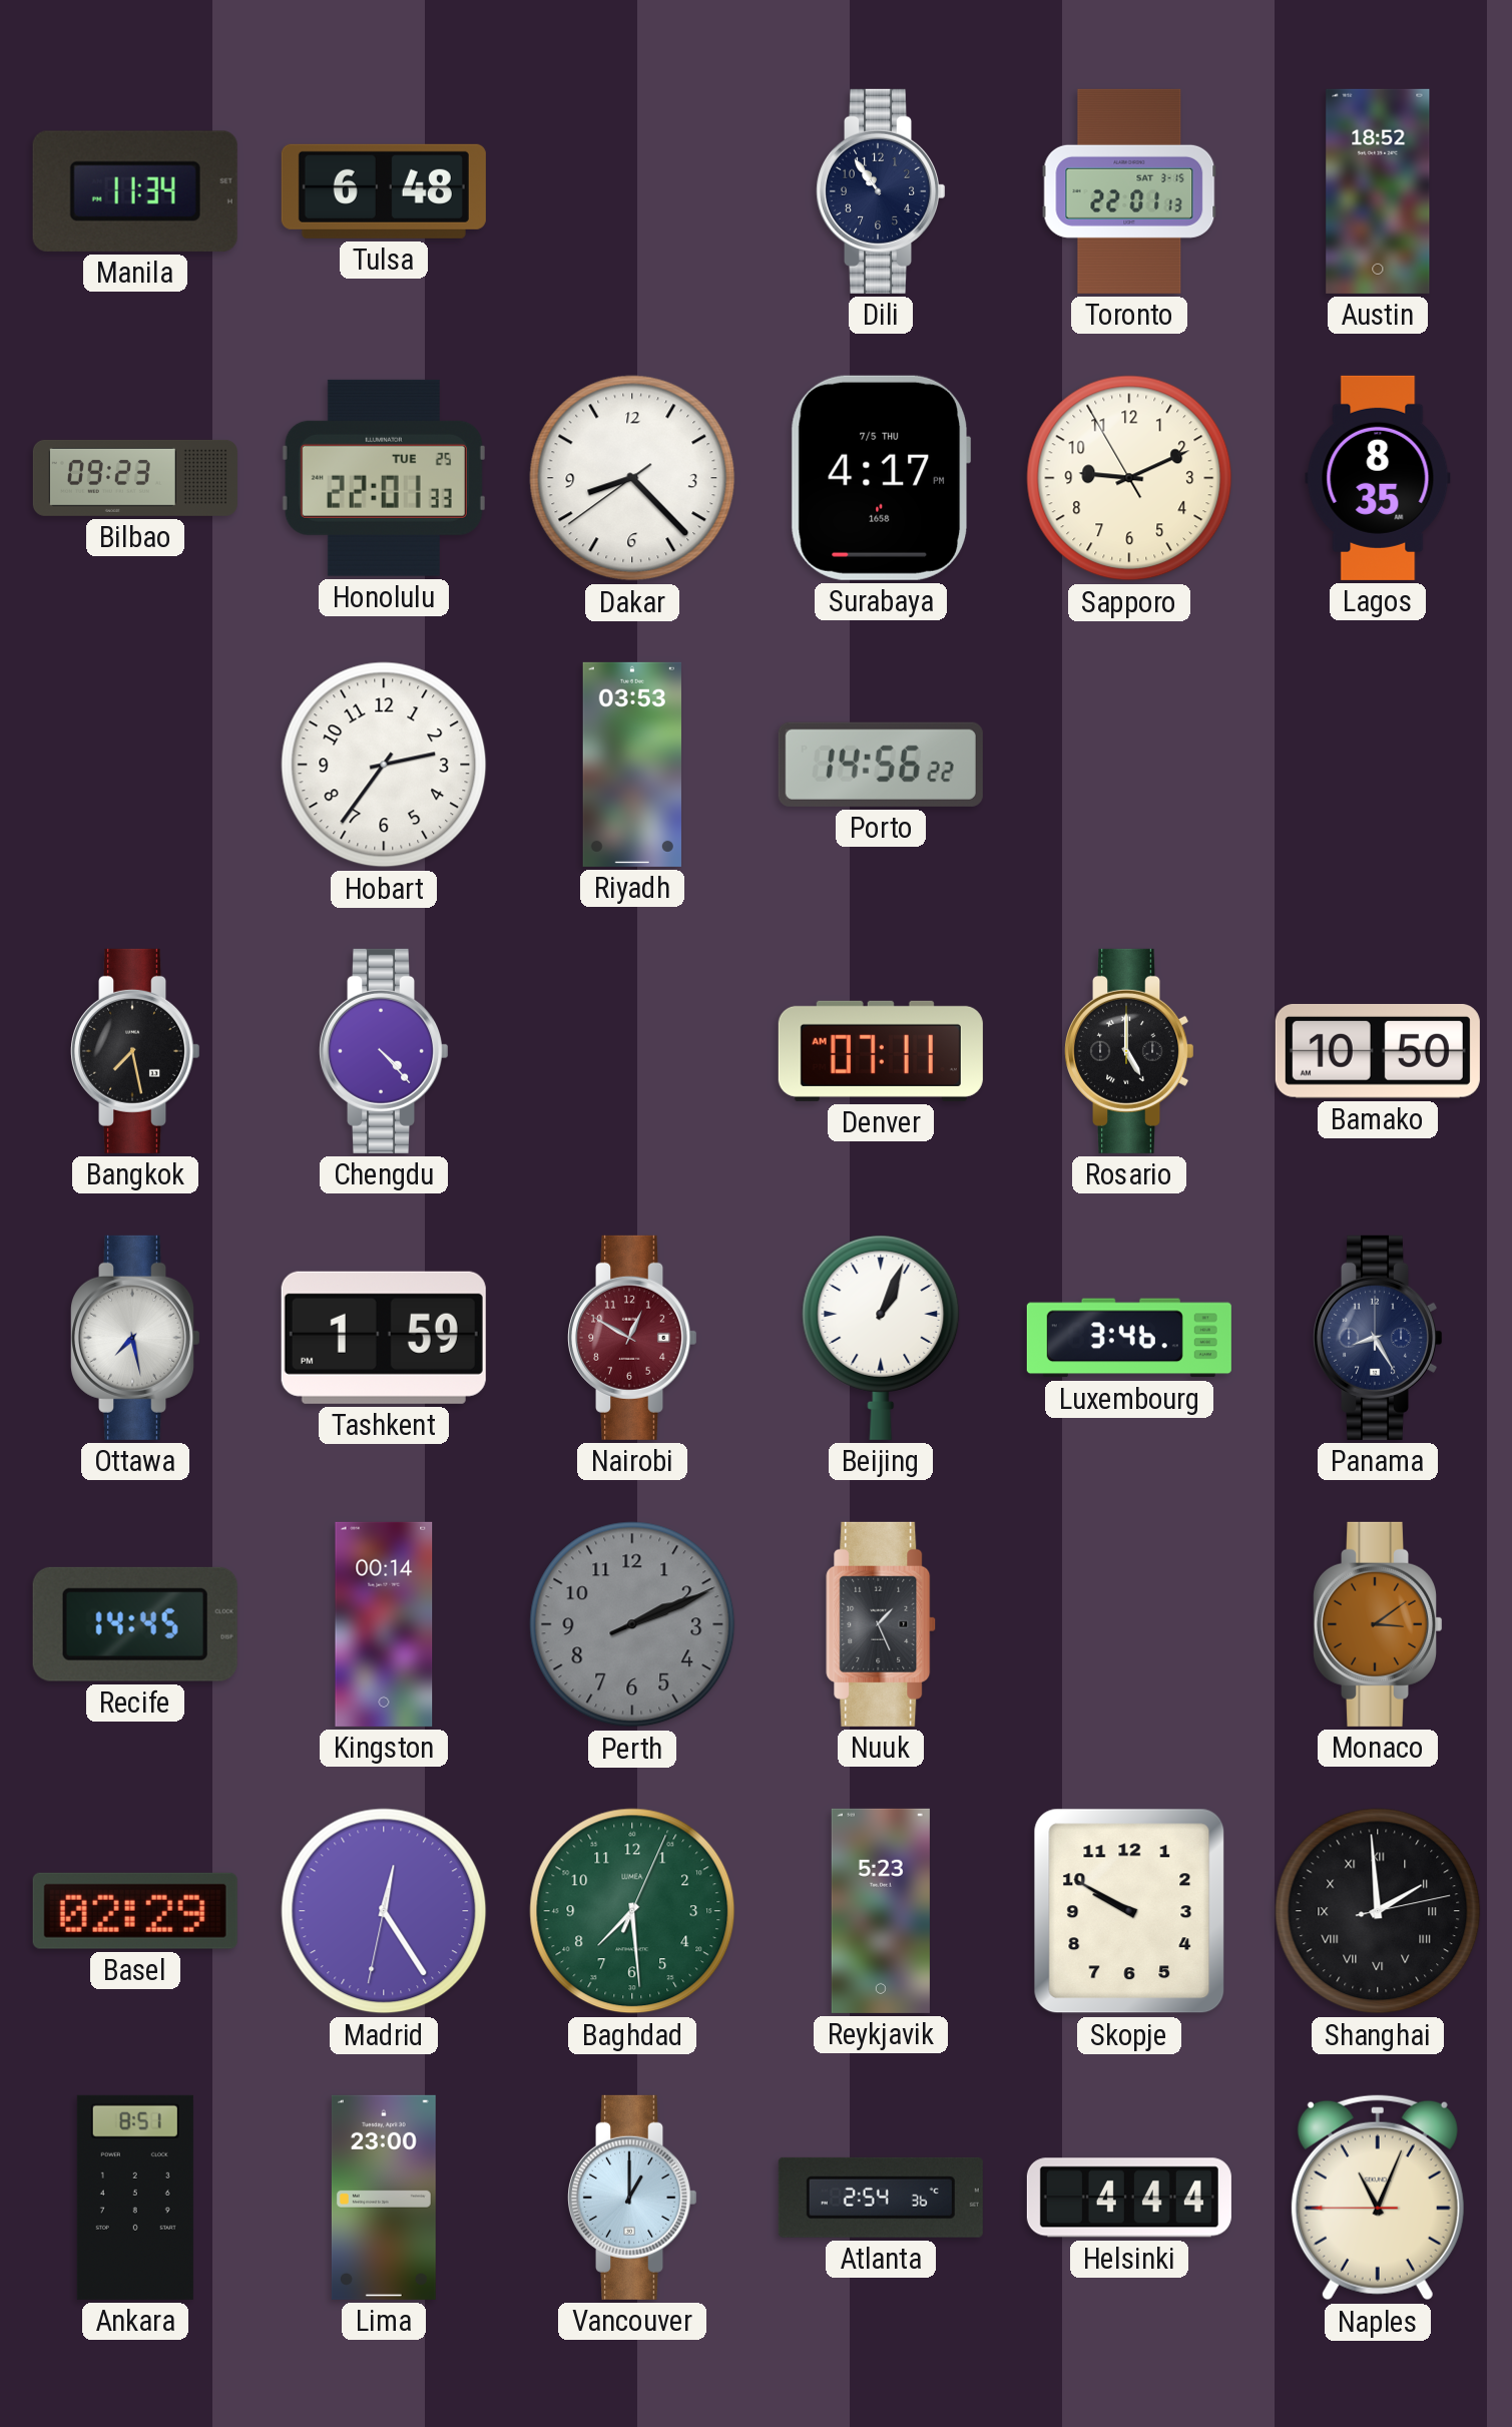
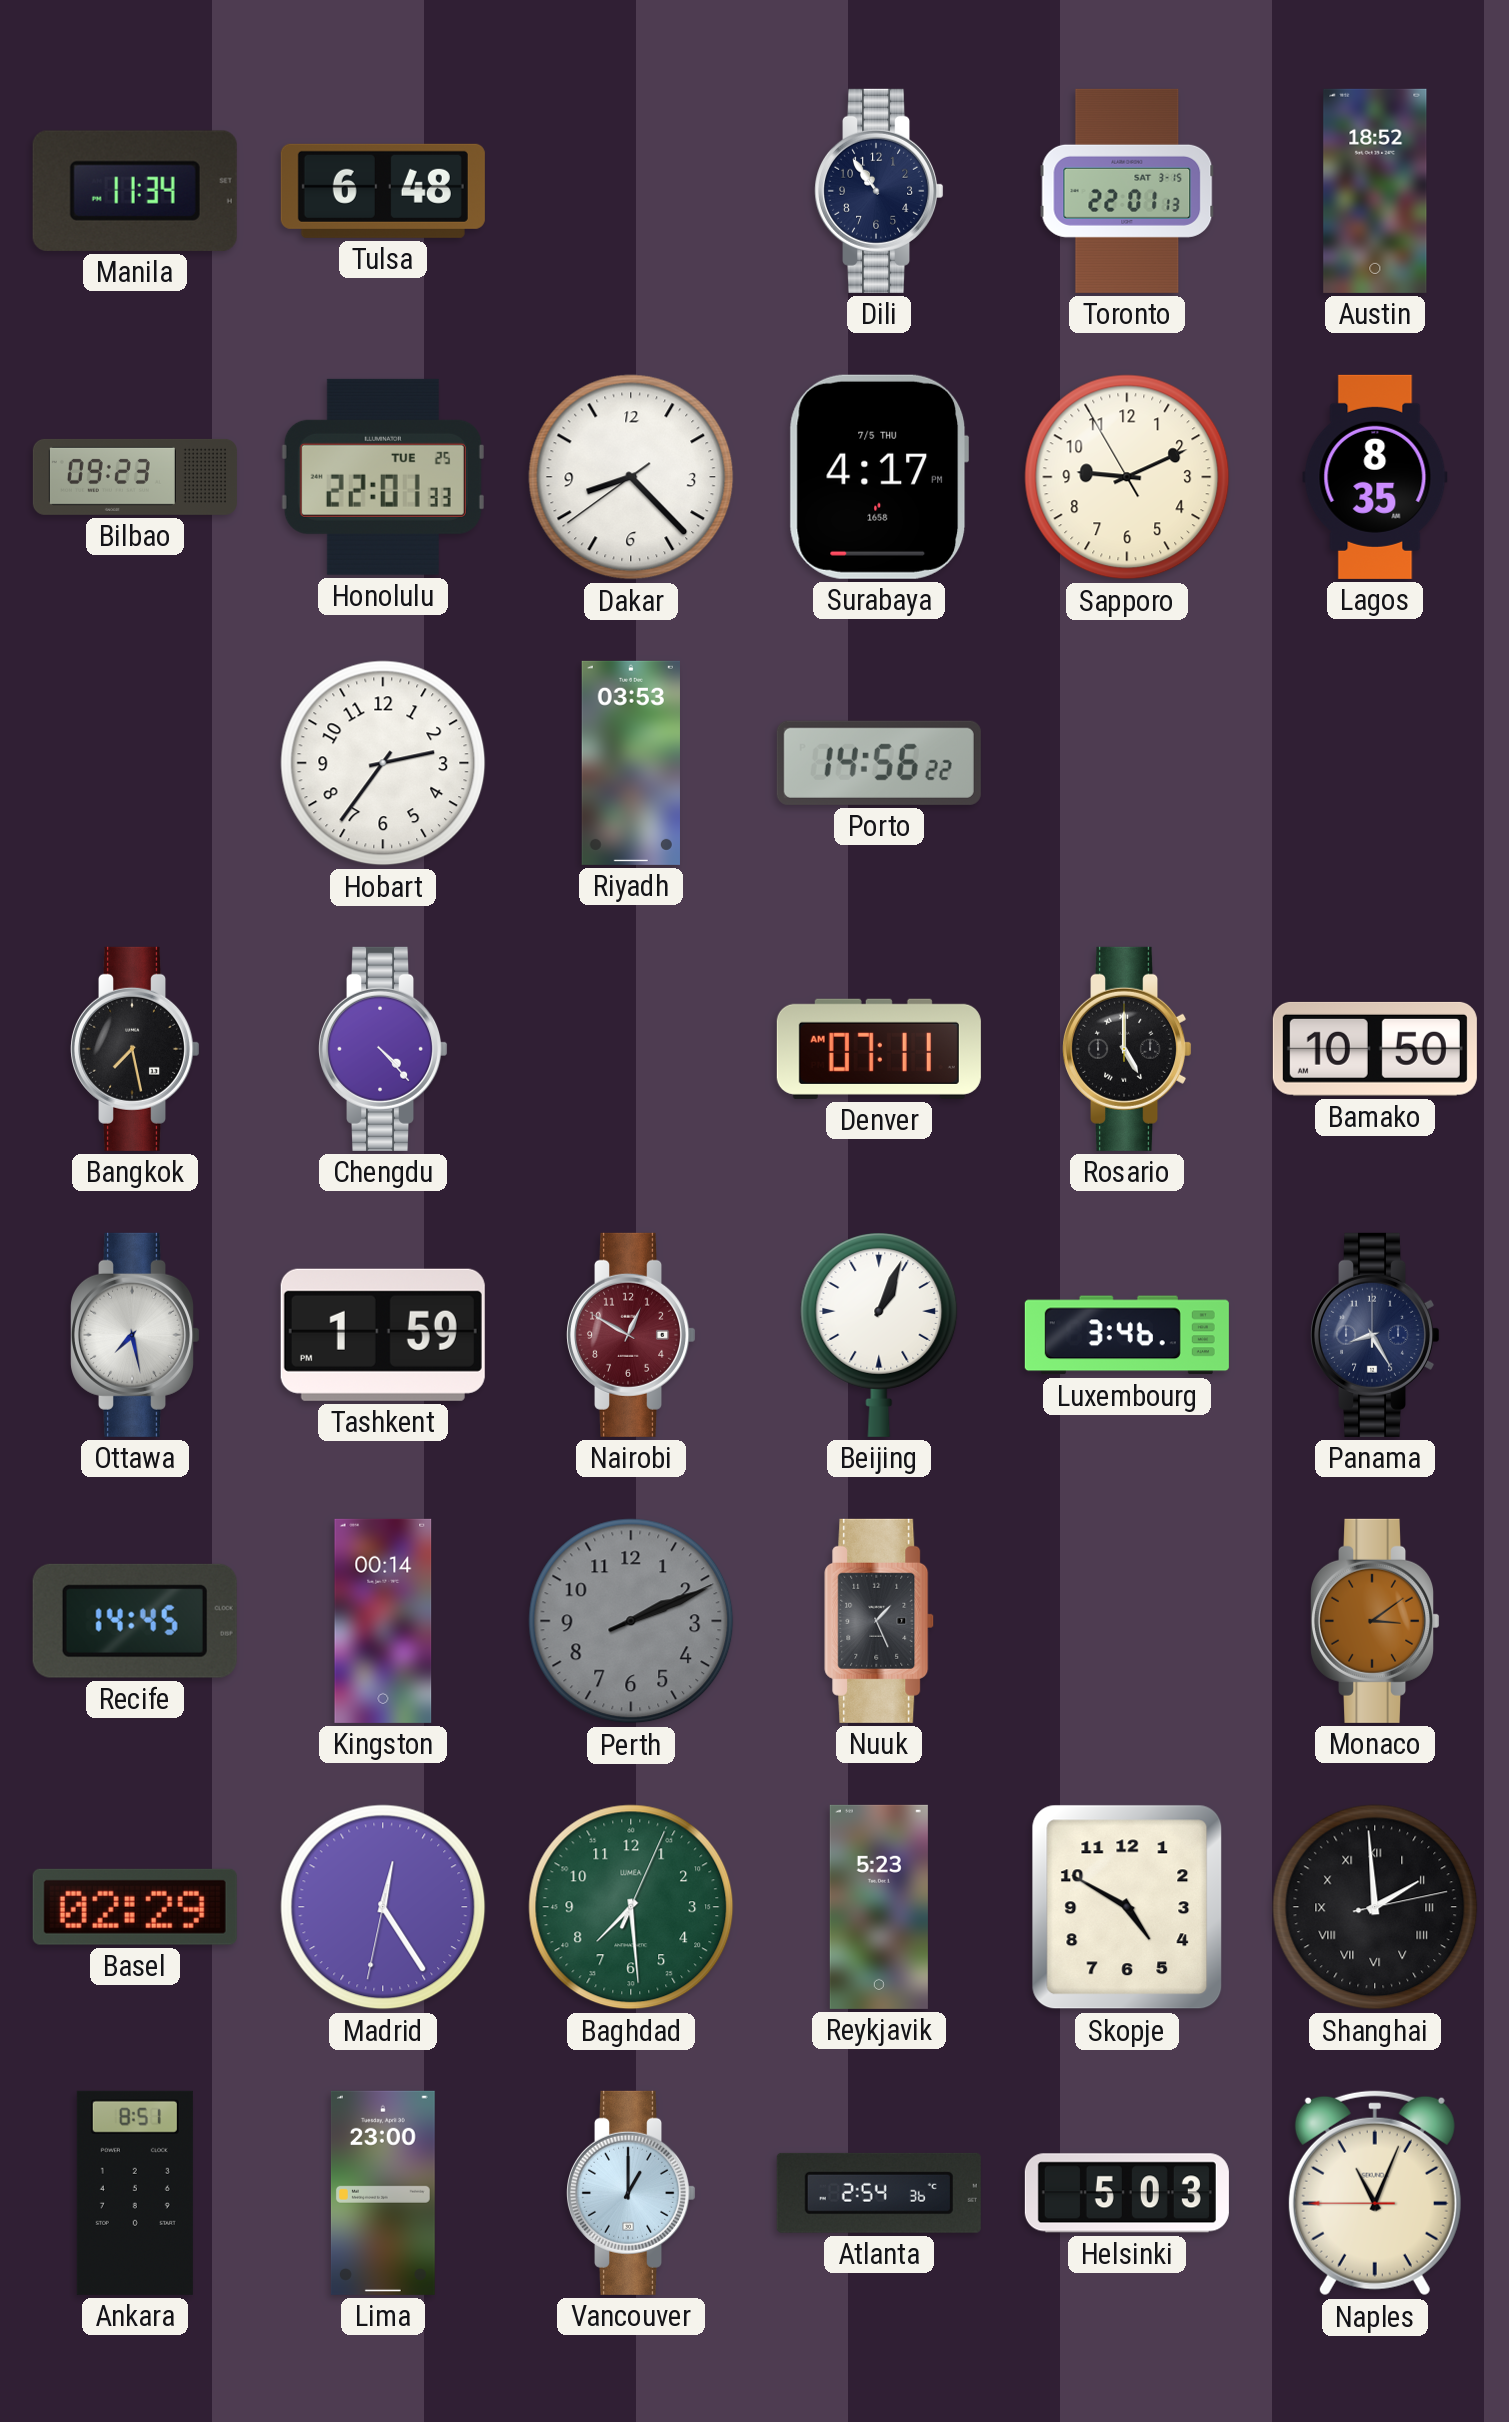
Skopje: 9:50 -> 4:50 (1127, 1907)
Helsinki: 4:44 -> 5:03 (1127, 2193)
